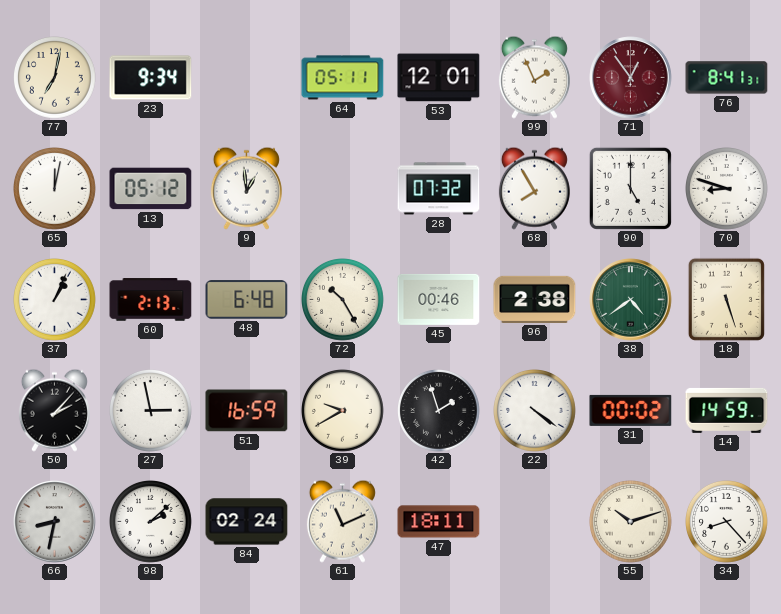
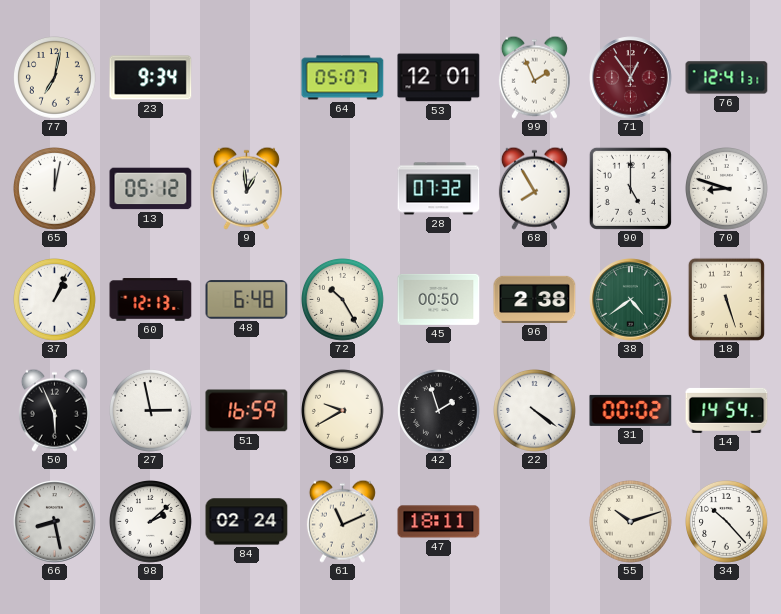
64: 05:11 -> 05:07 (343, 78)
76: 8:41 -> 12:41 (727, 78)
60: 2:13 -> 12:13 (151, 300)
45: 00:46 -> 00:50 (439, 299)
50: 2:07 -> 5:56 (54, 410)
14: 14:59 -> 14:54 (727, 410)
66: 8:32 -> 8:28 (55, 522)
34: 8:23 -> 10:23 (727, 522)
